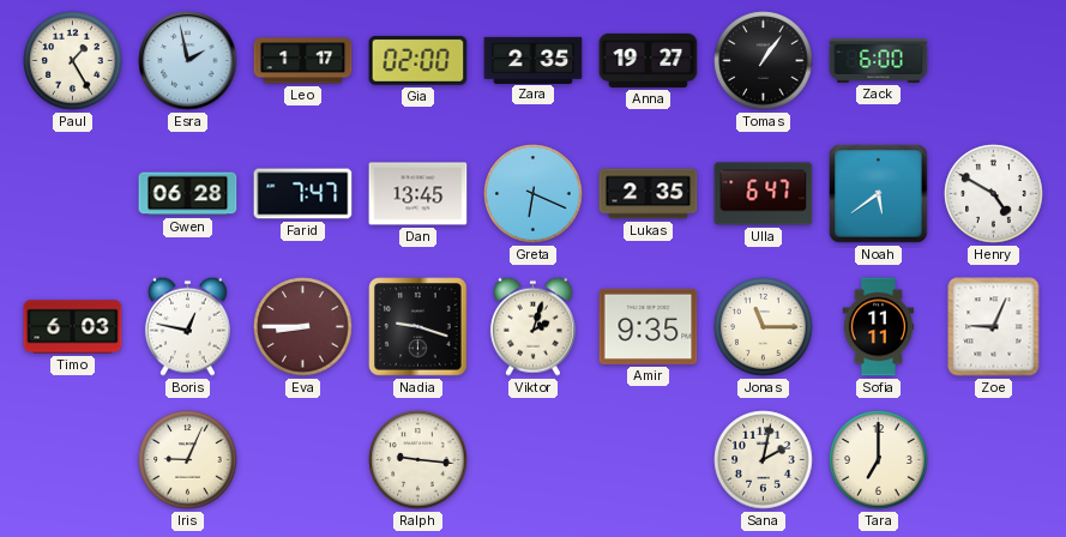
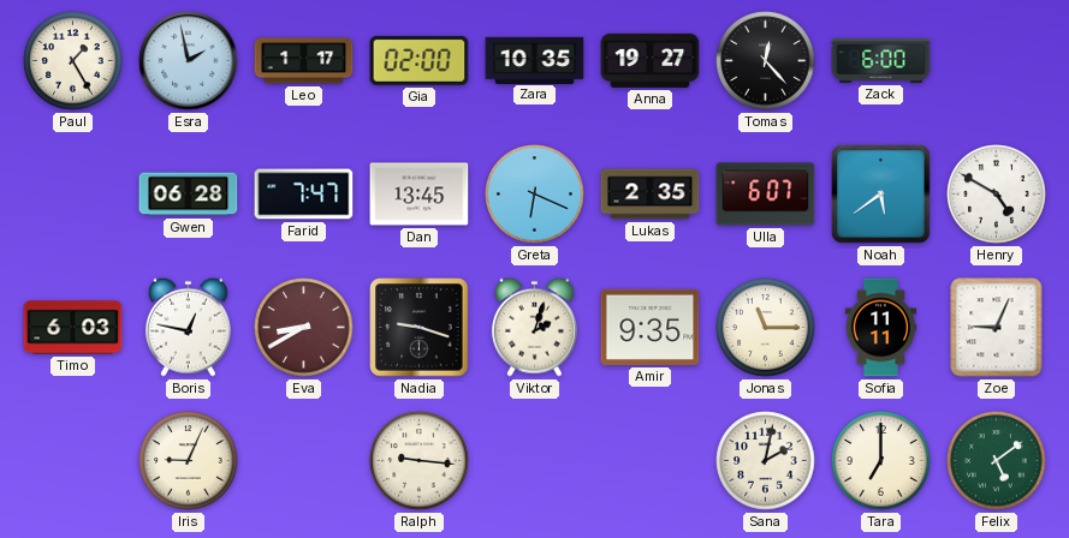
Zara: 2:35 -> 10:35 (535, 60)
Tomas: 1:06 -> 12:23 (766, 61)
Ulla: 6:47 -> 6:07 (766, 195)
Eva: 8:45 -> 8:40 (304, 328)
Felix: none -> 5:09 (997, 461)
